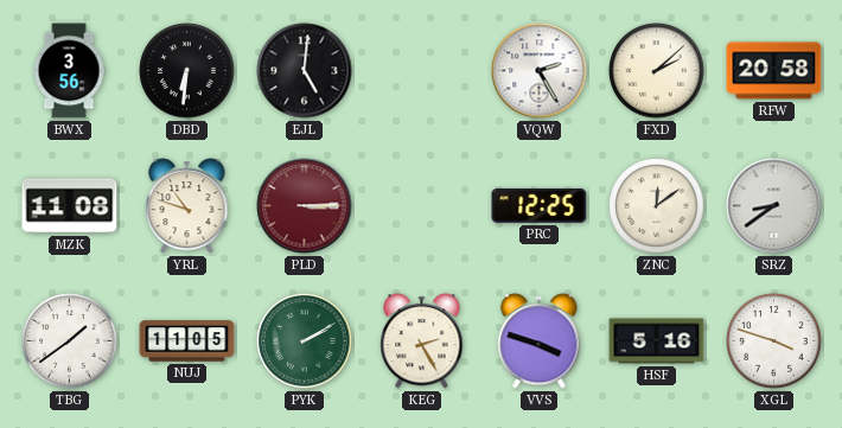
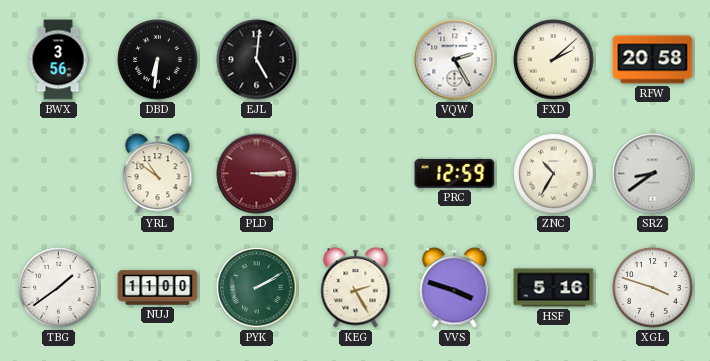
MZK: 11:08 -> none (70, 206)
YRL: 10:48 -> 10:51 (158, 174)
PRC: 12:25 -> 12:59 (455, 173)
ZNC: 12:09 -> 10:35 (554, 174)
NUJ: 11:05 -> 11:00 (158, 288)
